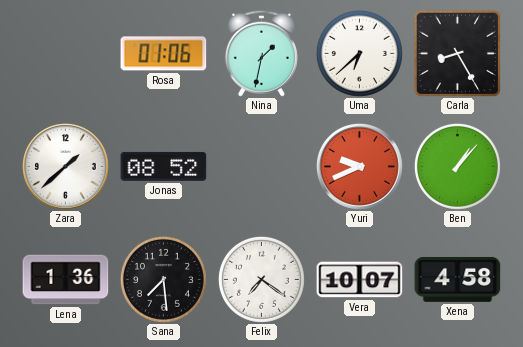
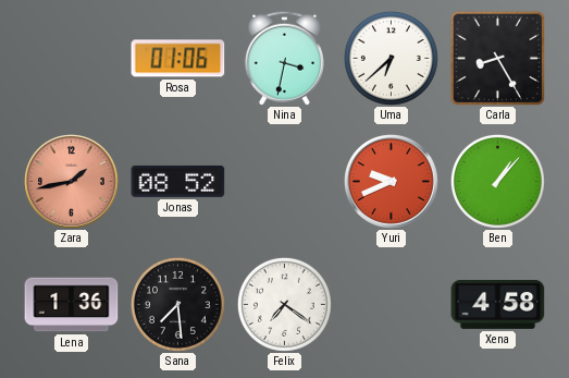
Nina: 1:32 -> 3:32 (284, 58)
Zara: 1:38 -> 1:43 (71, 181)
Zara dial: white -> salmon (71, 181)
Vera: 10:07 -> none (360, 280)
